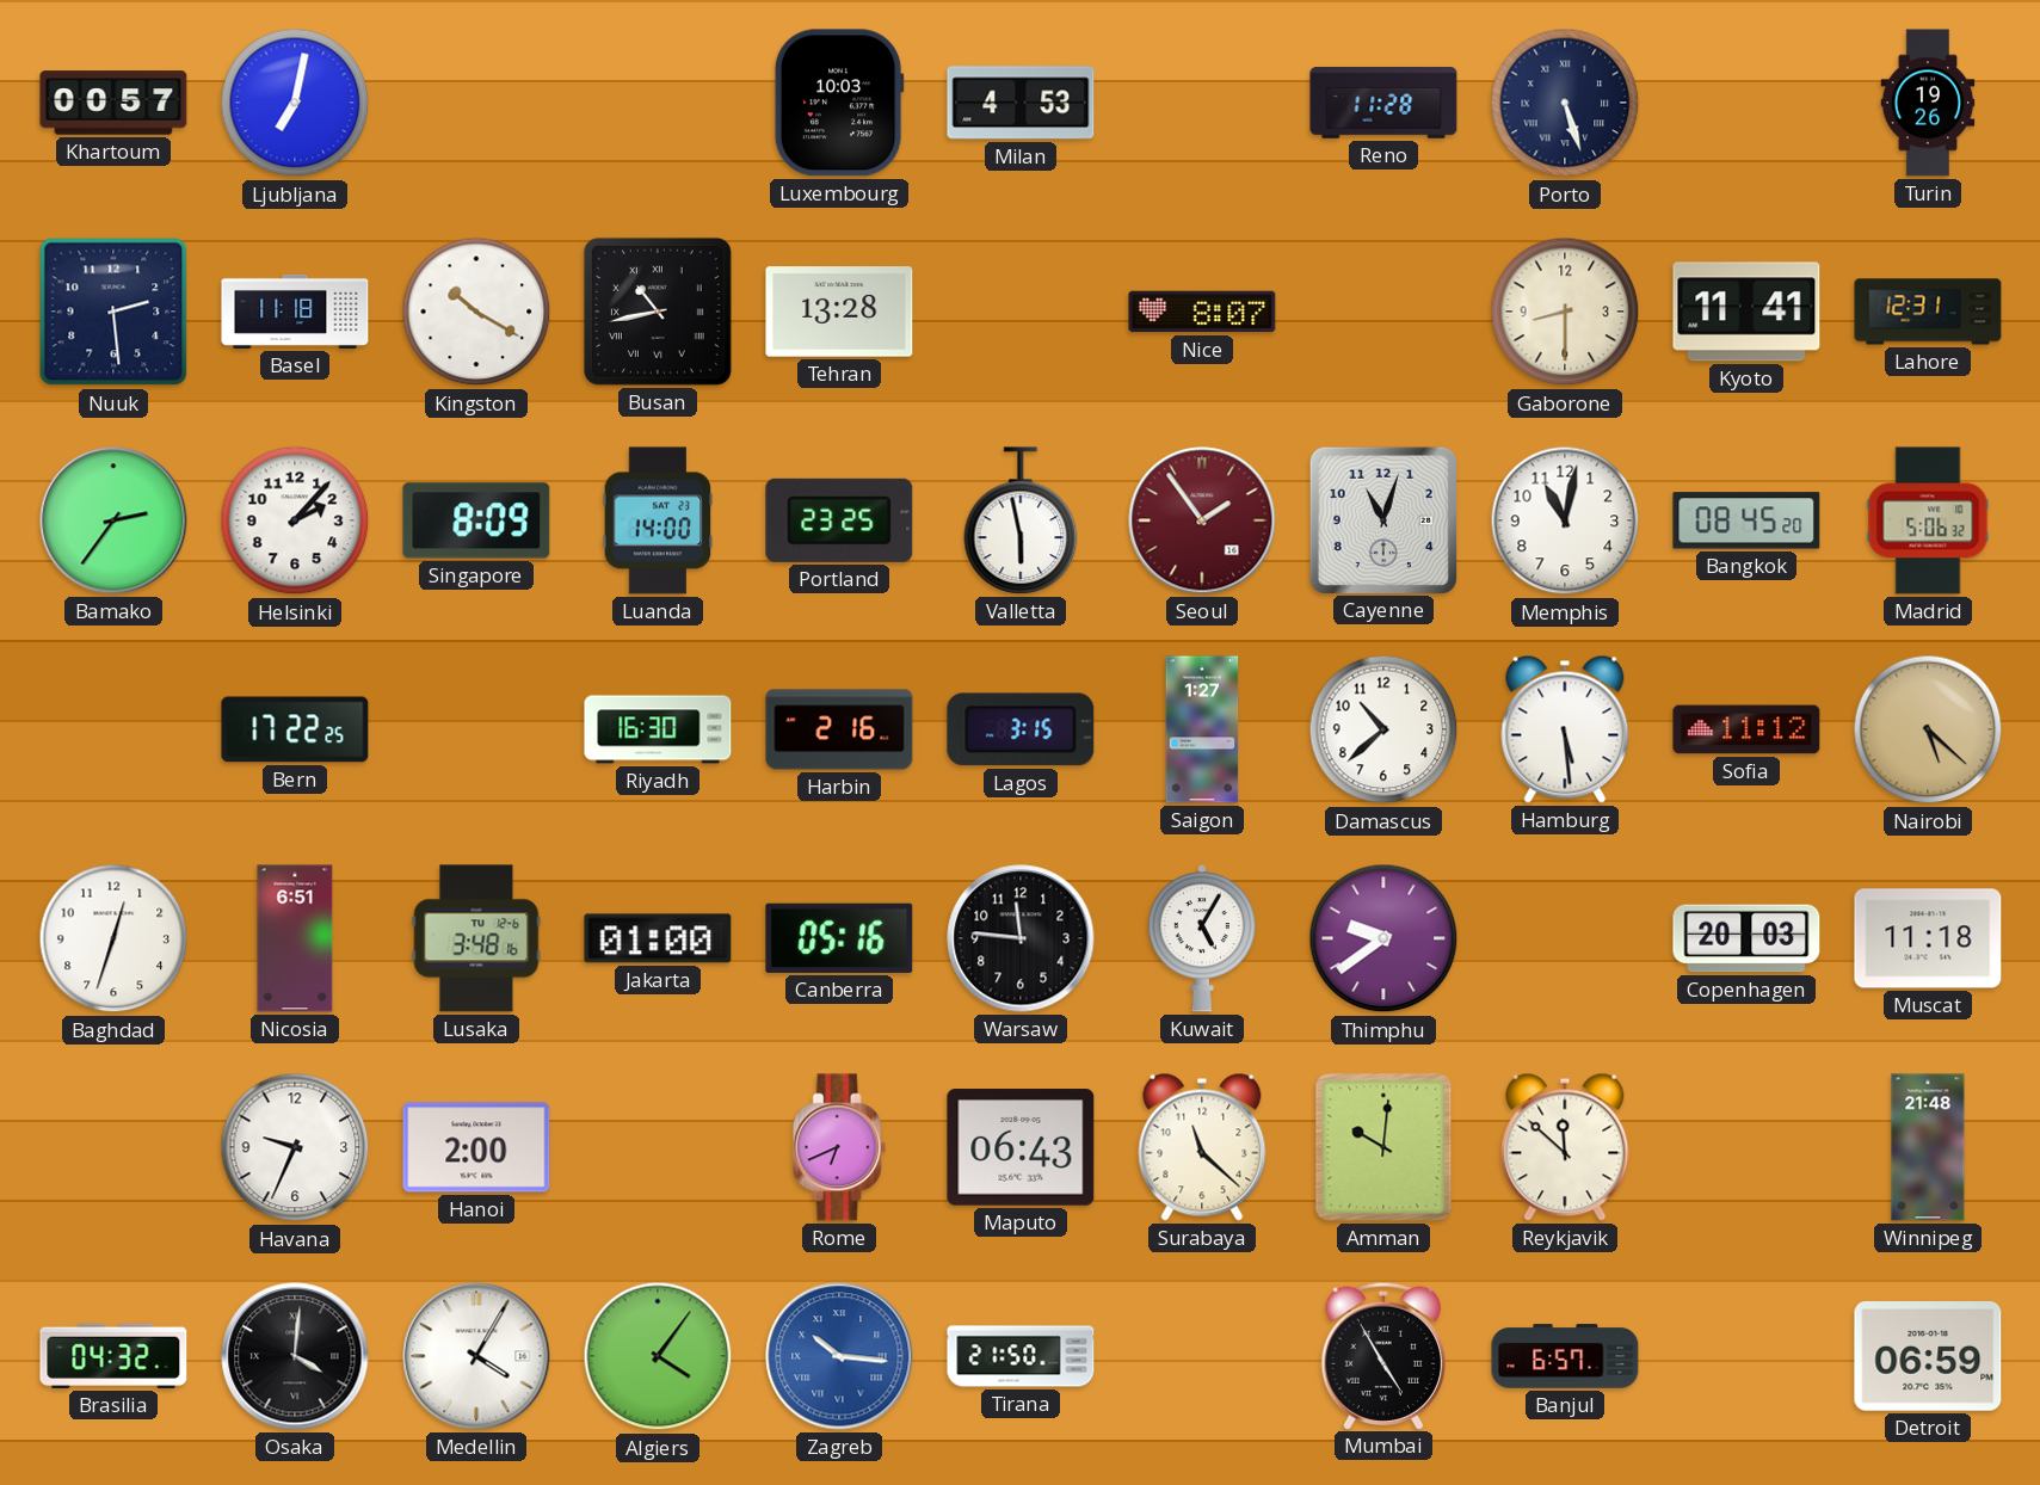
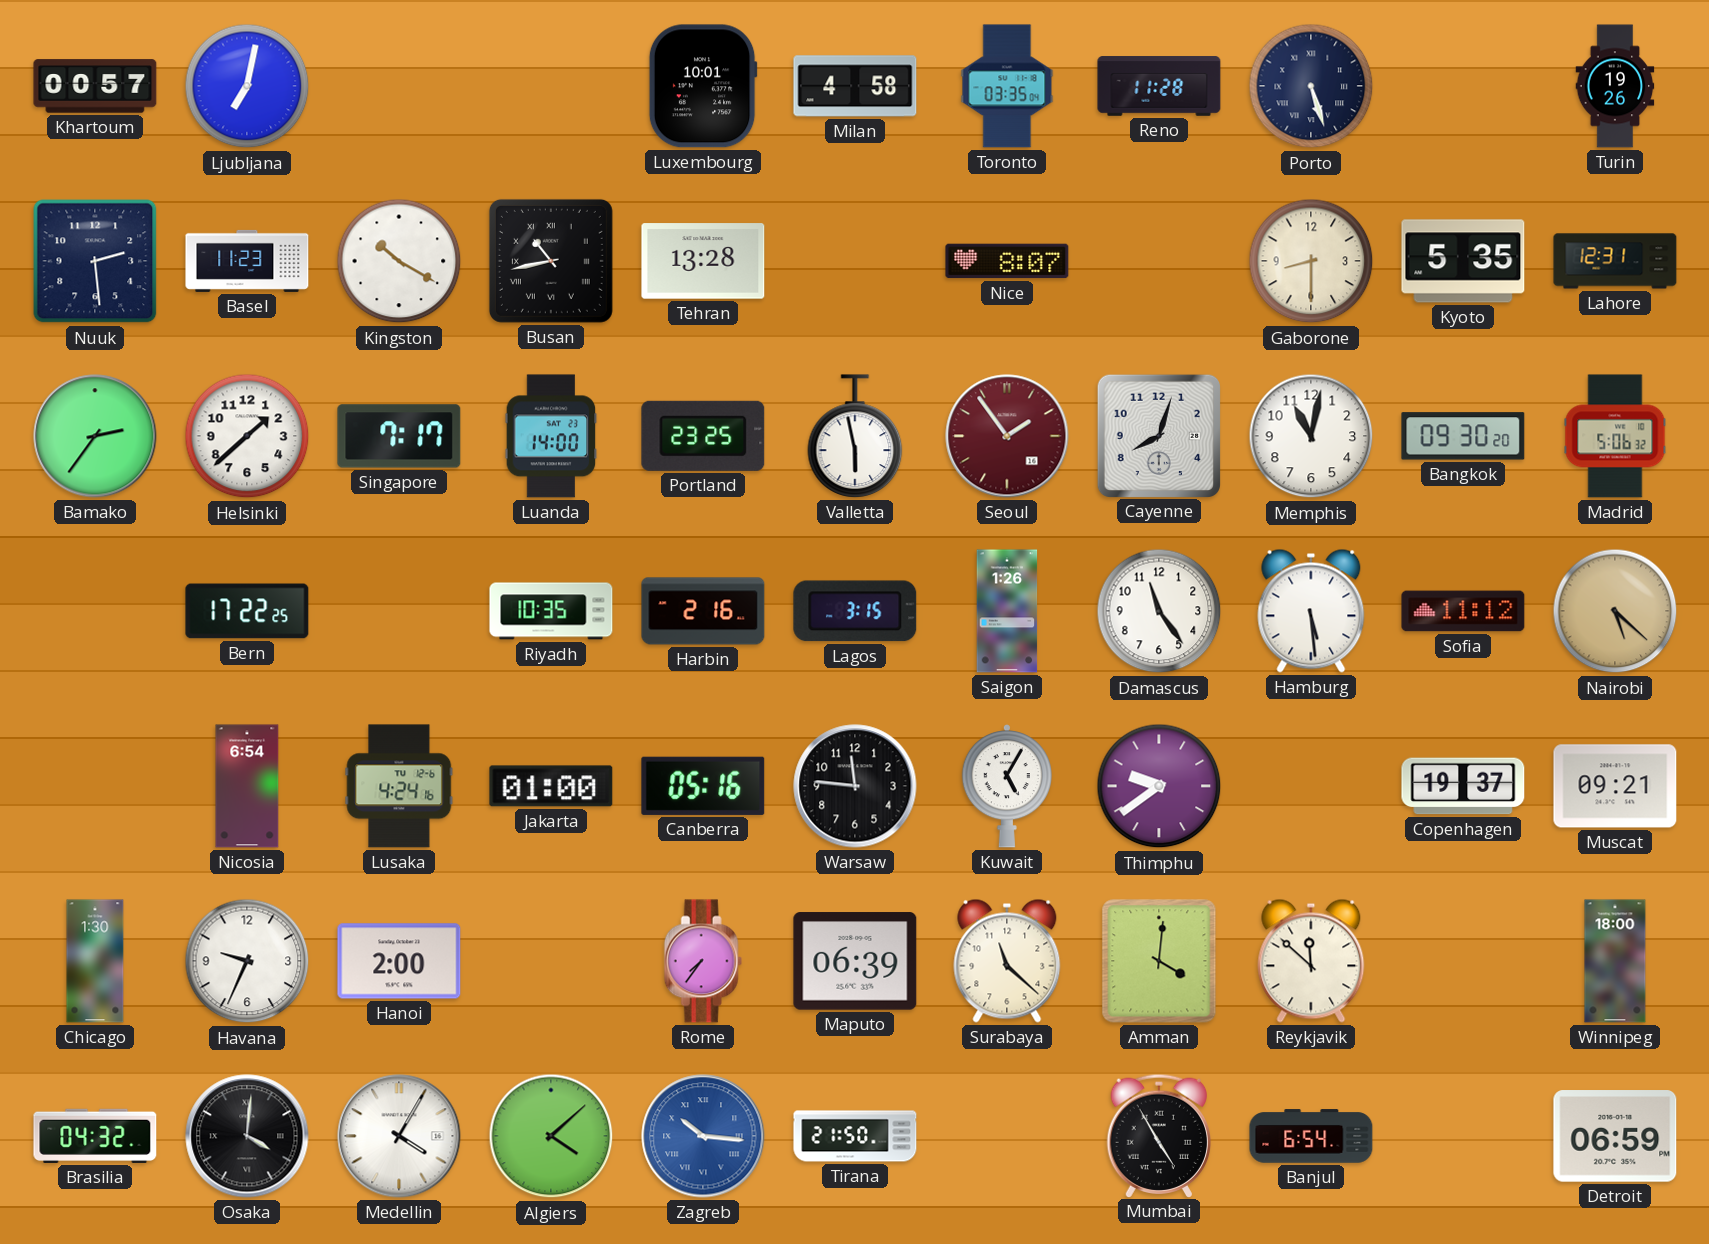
Luxembourg: 10:03 -> 10:01 (703, 86)
Milan: 4:53 -> 4:58 (855, 86)
Toronto: none -> 03:35 (1007, 86)
Basel: 11:18 -> 11:23 (247, 261)
Kyoto: 11:41 -> 5:35 (1463, 261)
Helsinki: 2:07 -> 1:38 (247, 436)
Singapore: 8:09 -> 7:17 (399, 436)
Cayenne: 11:03 -> 8:03 (1158, 435)
Bangkok: 08:45 -> 09:30 (1463, 436)
Riyadh: 16:30 -> 10:35 (551, 611)
Saigon: 1:27 -> 1:26 (1007, 611)
Damascus: 10:38 -> 11:24 (1159, 611)
Baghdad: 12:33 -> none (113, 938)
Nicosia: 6:51 -> 6:54 (247, 786)
Lusaka: 3:48 -> 4:24 (399, 786)
Copenhagen: 20:03 -> 19:37 (1463, 786)
Muscat: 11:18 -> 09:21 (1615, 786)
Chicago: none -> 1:30 (95, 961)
Rome: 6:41 -> 7:36 (703, 961)
Maputo: 06:43 -> 06:39 (855, 961)
Amman: 10:01 -> 4:01 (1159, 961)
Winnipeg: 21:48 -> 18:00 (1615, 961)
Algiers: 4:06 -> 4:08 (551, 1136)
Banjul: 6:57 -> 6:54 (1311, 1136)
